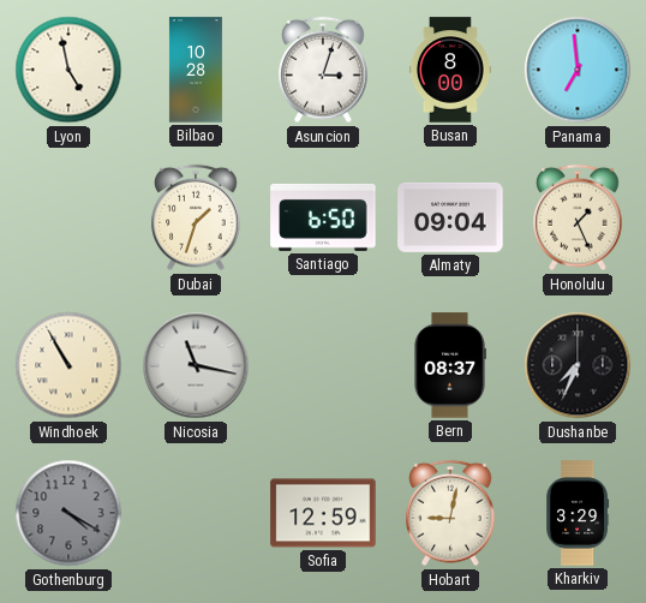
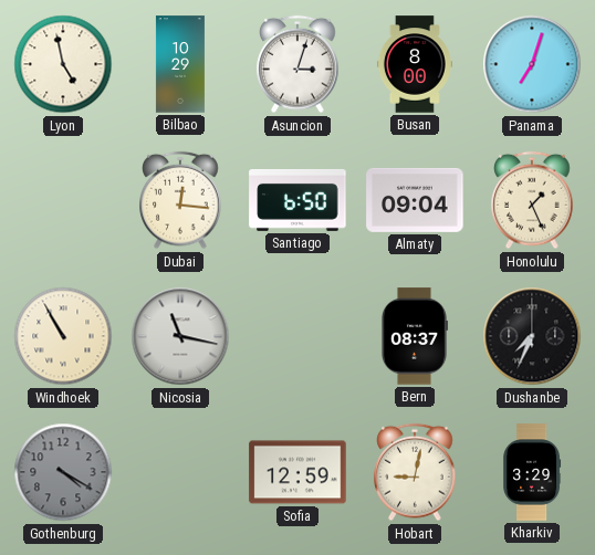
Bilbao: 10:28 -> 10:29 (180, 64)
Panama: 6:59 -> 7:03 (532, 64)
Dubai: 1:33 -> 12:16 (180, 200)
